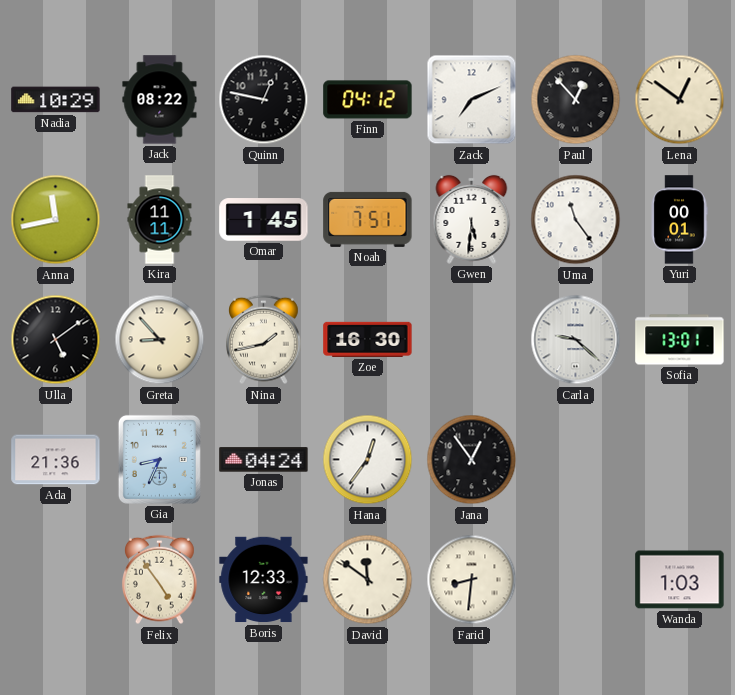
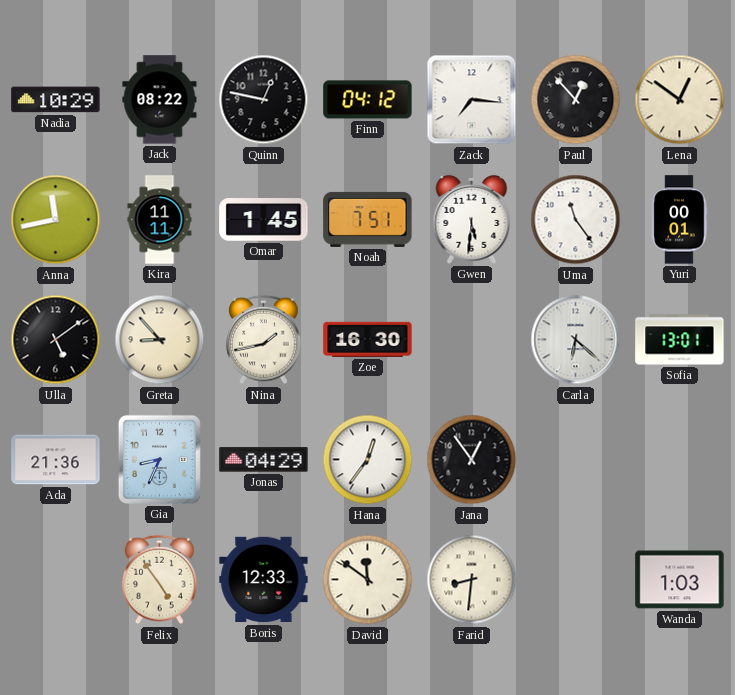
Zack: 7:11 -> 7:16 (472, 100)
Carla: 9:22 -> 6:22 (576, 340)
Jonas: 04:24 -> 04:29 (264, 460)
